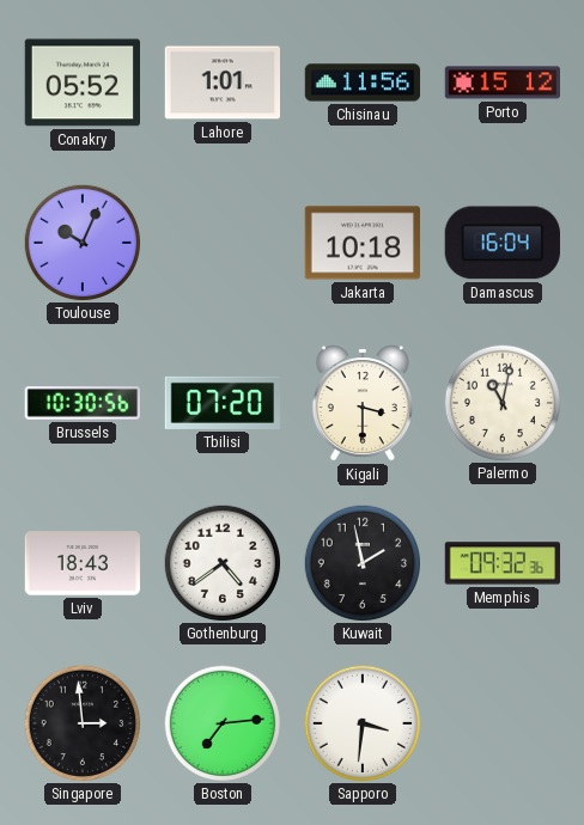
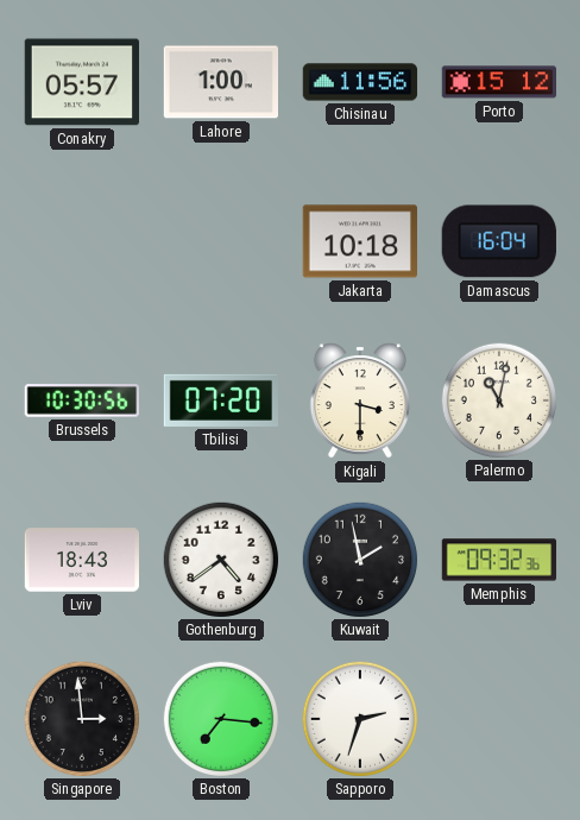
Conakry: 05:52 -> 05:57 (81, 82)
Lahore: 1:01 -> 1:00 (220, 82)
Toulouse: 10:04 -> none (81, 242)
Boston: 7:14 -> 7:16 (220, 718)
Sapporo: 3:31 -> 2:33 (359, 718)
